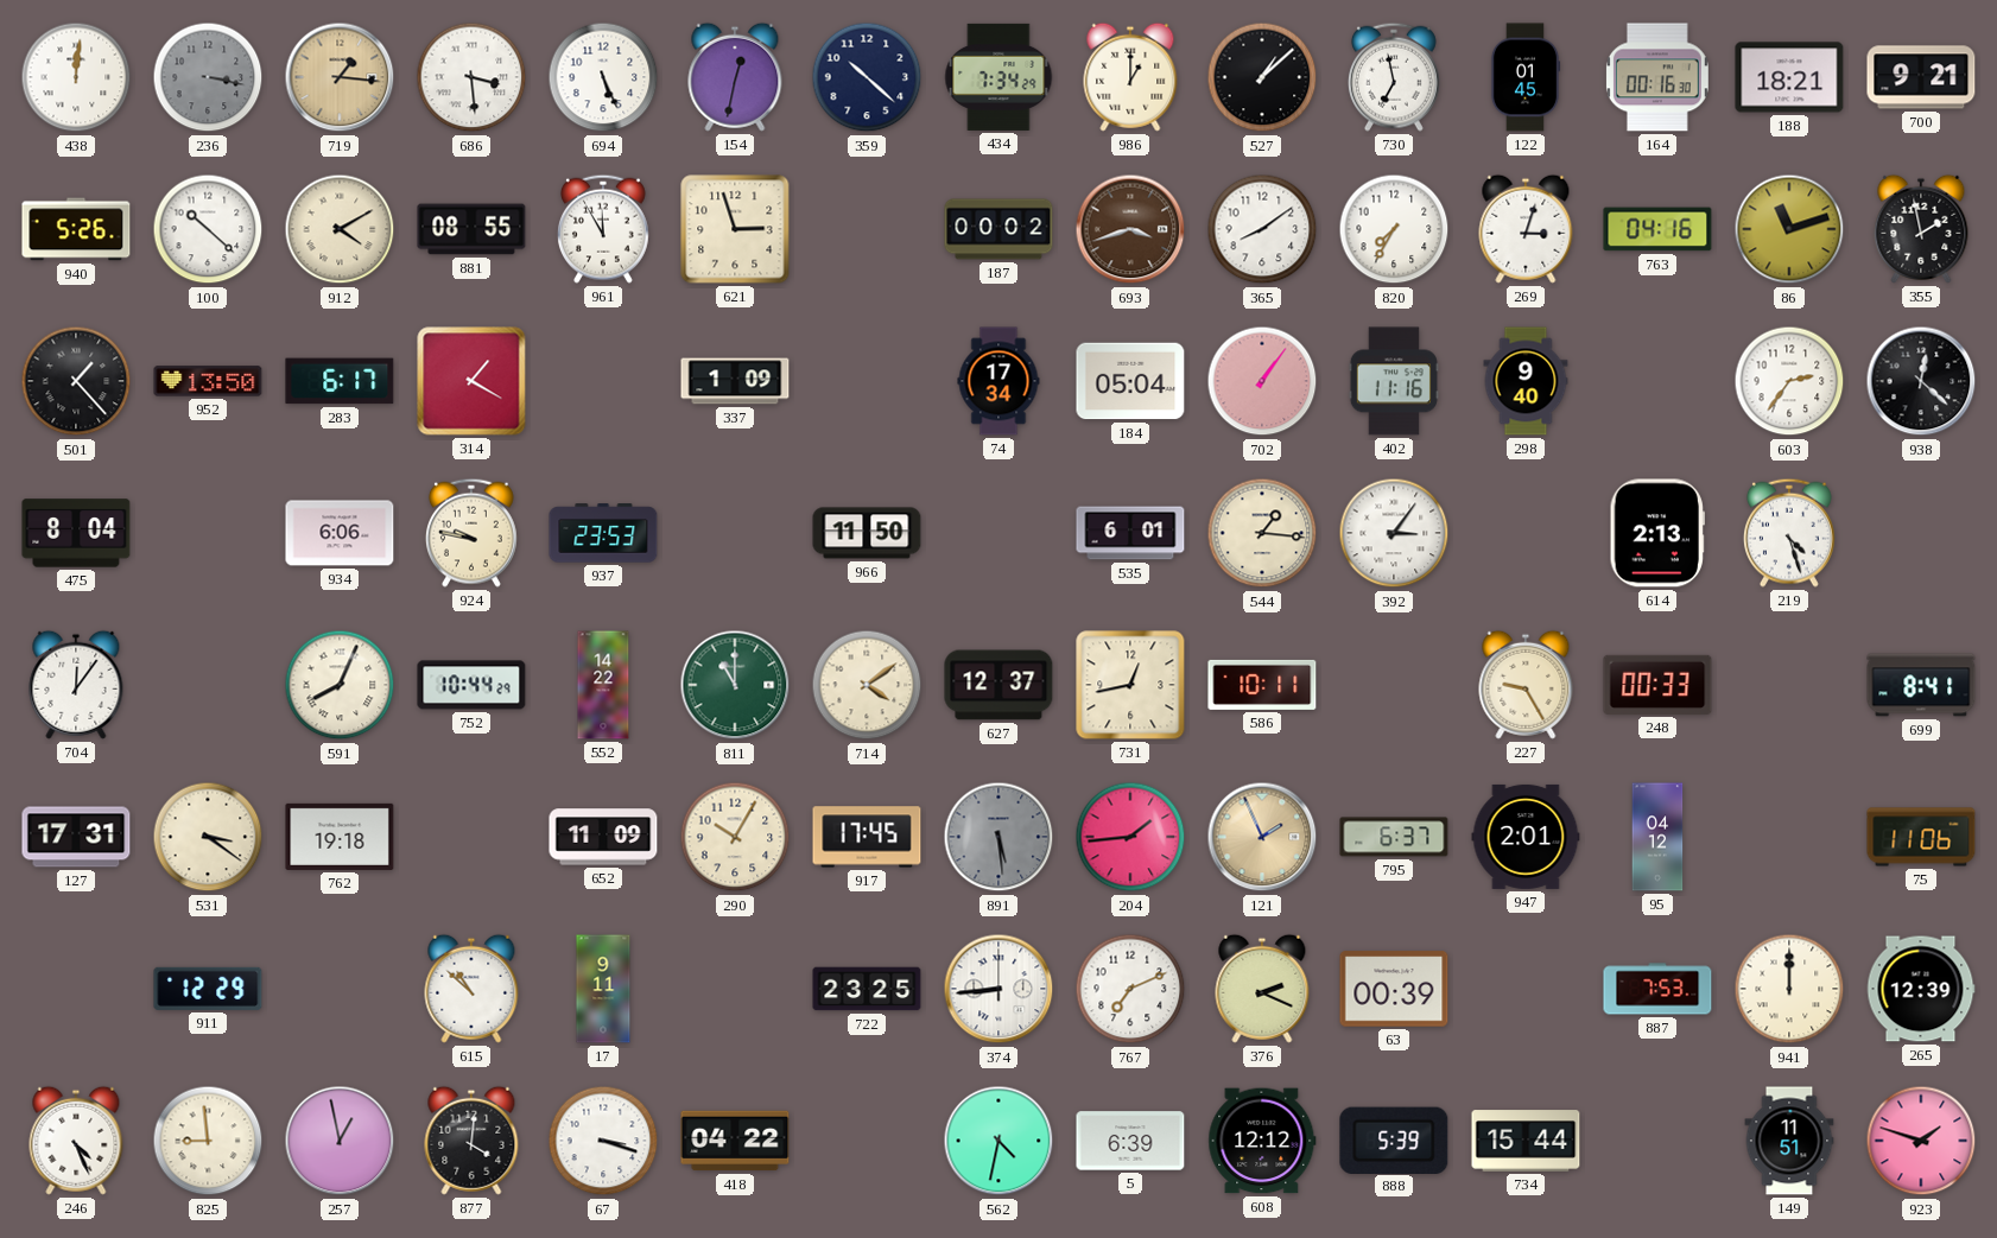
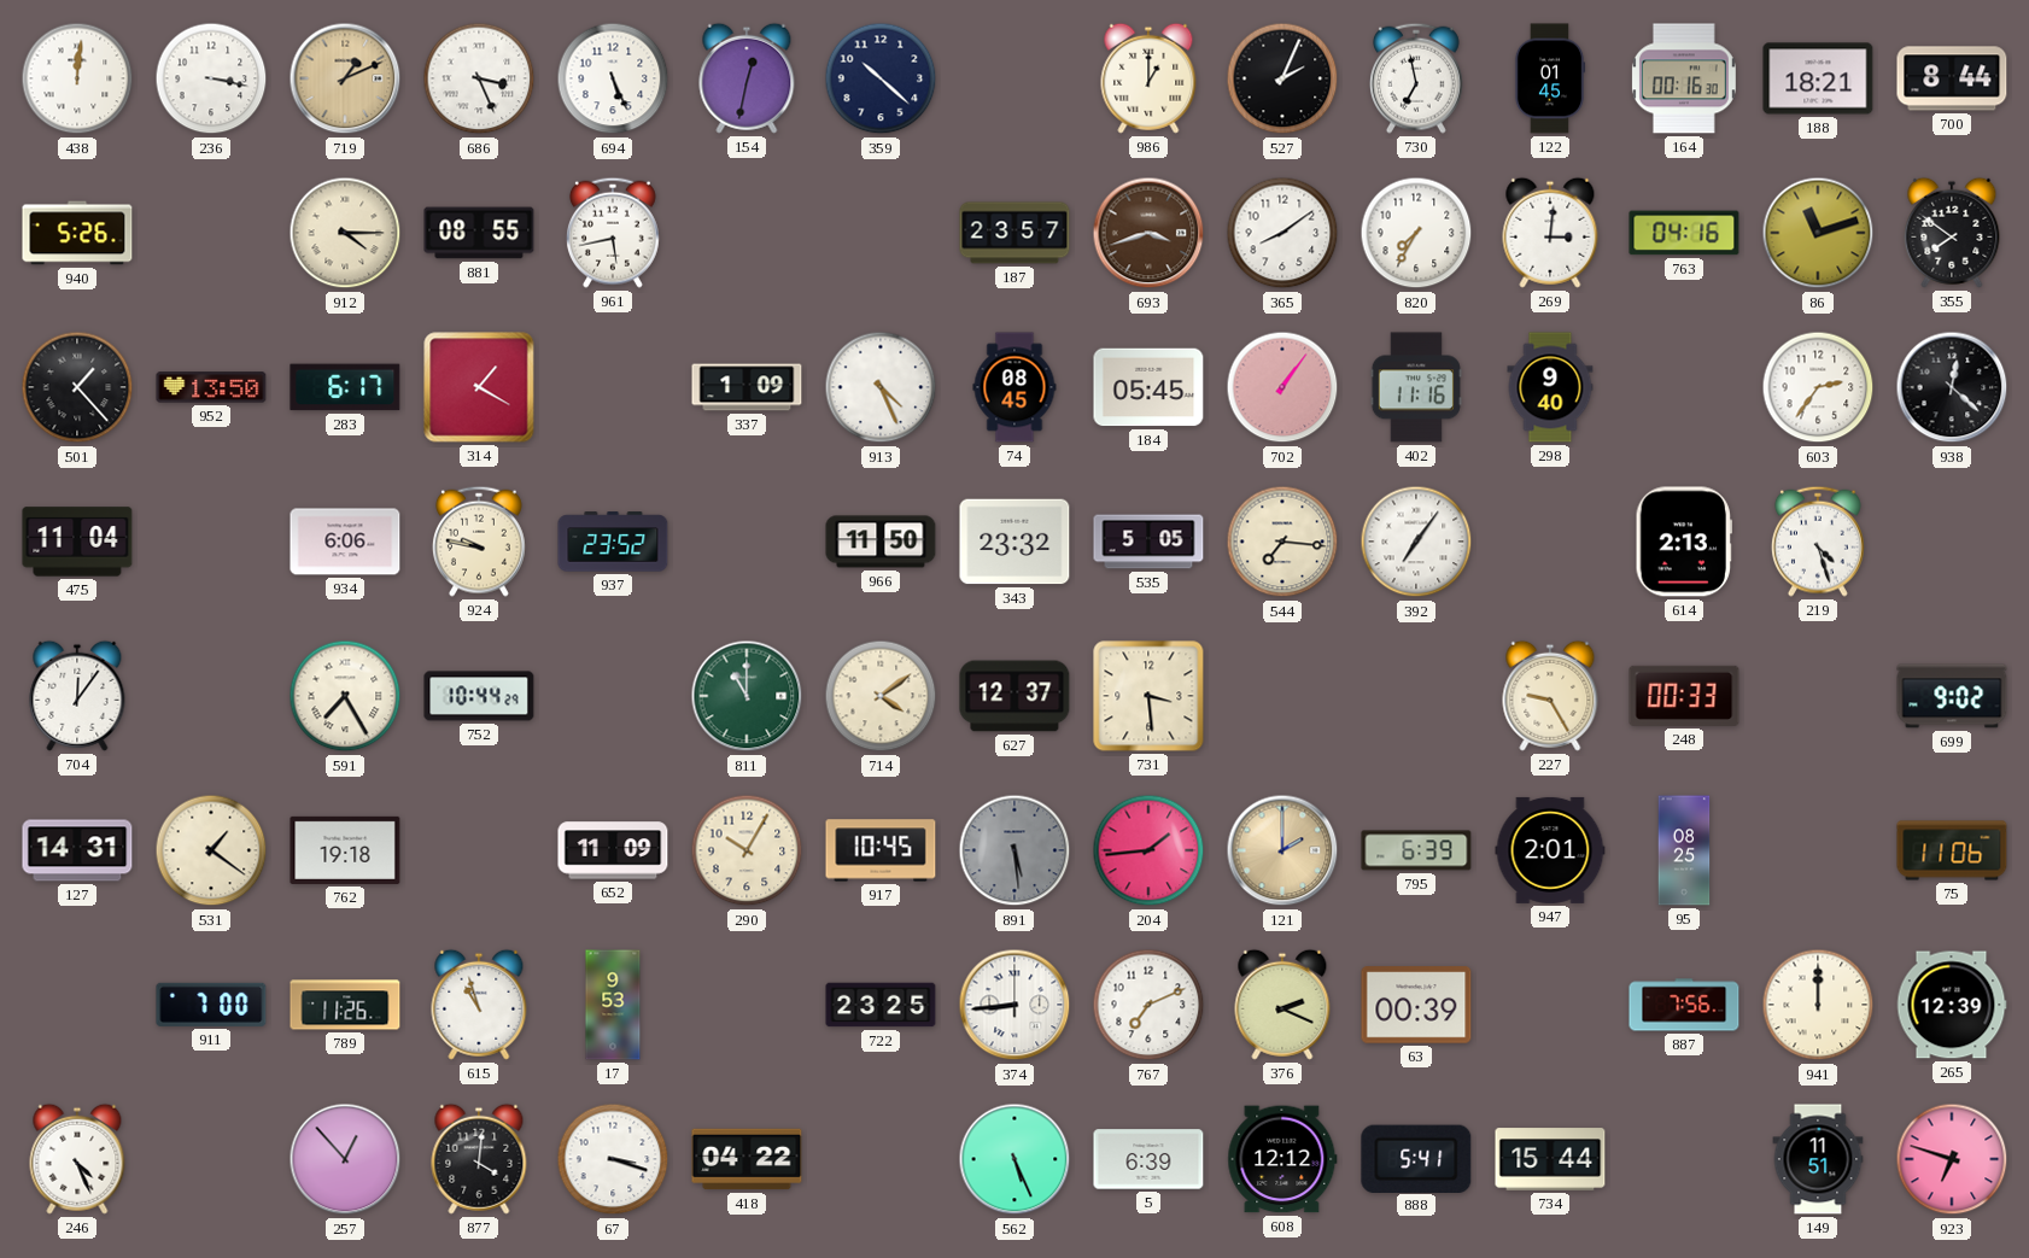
236 dial: grey -> white (211, 78)
719: 1:16 -> 1:11 (345, 78)
686: 3:29 -> 3:26 (479, 78)
434: 7:34 -> none (998, 77)
527: 1:08 -> 2:04 (1282, 78)
700: 9:21 -> 8:44 (1952, 78)
100: 10:22 -> none (208, 229)
912: 4:10 -> 4:15 (345, 233)
961: 11:55 -> 5:43 (613, 233)
621: 2:57 -> none (735, 229)
187: 00:02 -> 23:57 (1014, 233)
269: 3:03 -> 3:01 (1550, 233)
355: 1:58 -> 7:51 (1952, 233)
913: none -> 4:26 (881, 387)
74: 17:34 -> 08:45 (1014, 387)
184: 05:04 -> 05:45 (1148, 387)
475: 8:04 -> 11:04 (77, 542)
937: 23:53 -> 23:52 (613, 542)
343: none -> 23:32 (1014, 542)
535: 6:01 -> 5:05 (1148, 542)
544: 1:16 -> 7:16 (1282, 542)
392: 3:06 -> 7:06 (1416, 542)
591: 8:04 -> 7:25 (345, 696)
552: 14:22 -> none (603, 685)
731: 12:43 -> 3:29 (1148, 696)
586: 10:11 -> none (1262, 685)
699: 8:41 -> 9:02 (1952, 696)
127: 17:31 -> 14:31 (77, 850)
531: 3:21 -> 1:21 (211, 850)
917: 17:45 -> 10:45 (881, 850)
121: 1:56 -> 2:00 (1282, 850)
795: 6:37 -> 6:39 (1416, 850)
95: 04:12 -> 08:25 (1684, 850)
911: 12:29 -> 7:00 (211, 1005)
789: none -> 11:26 (345, 1005)
615: 10:52 -> 10:57 (479, 1005)
17: 9:11 -> 9:53 (613, 1005)
887: 7:53 -> 7:56 (1684, 1005)
825: 8:59 -> none (208, 1141)
257: 12:58 -> 12:53 (345, 1159)
562: 4:32 -> 5:26 (1014, 1159)
888: 5:39 -> 5:41 (1416, 1158)
923: 1:48 -> 6:48 (1952, 1159)
